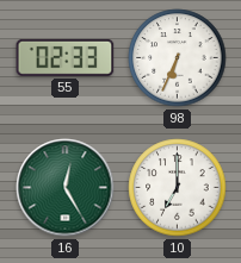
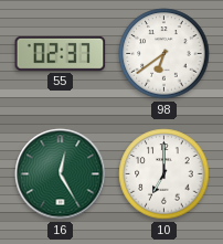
55: 02:33 -> 02:37 (61, 53)
98: 6:34 -> 6:39 (164, 54)
